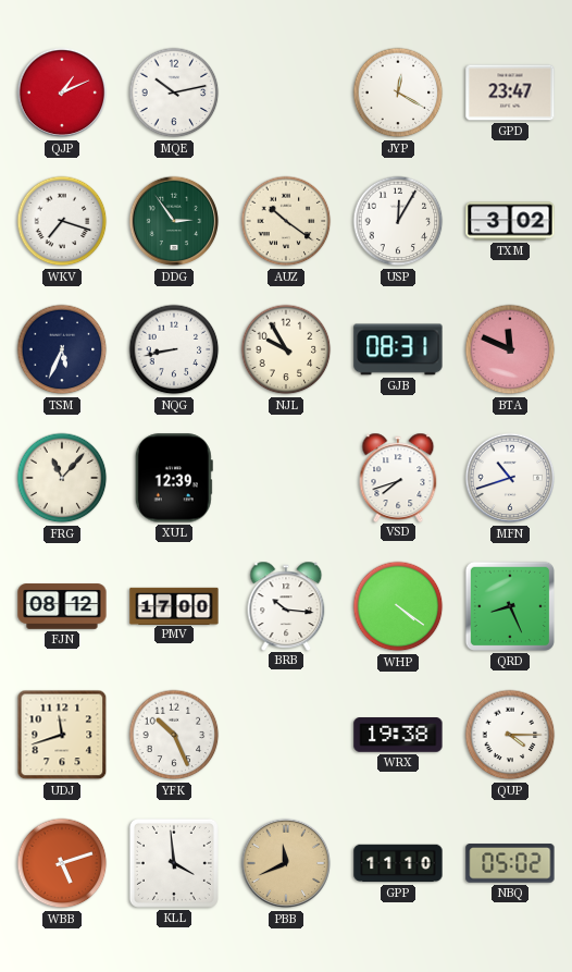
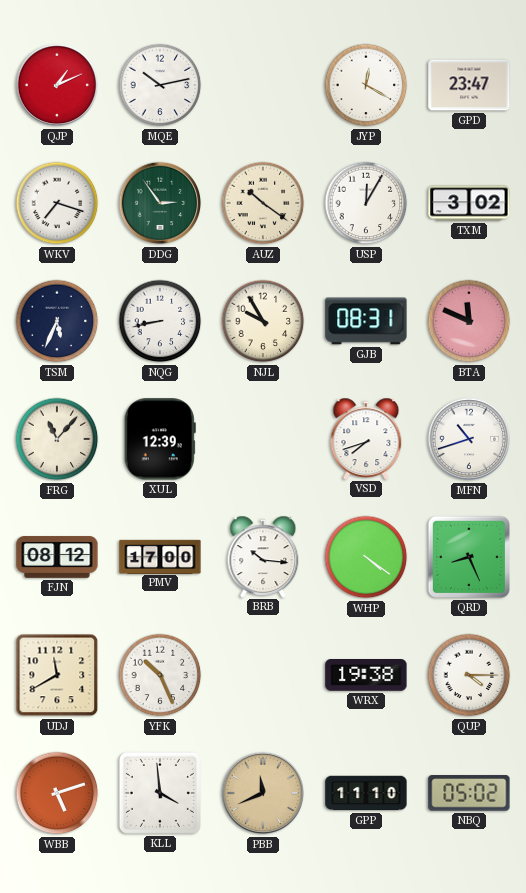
UDJ: 11:42 -> 11:40 (57, 675)
